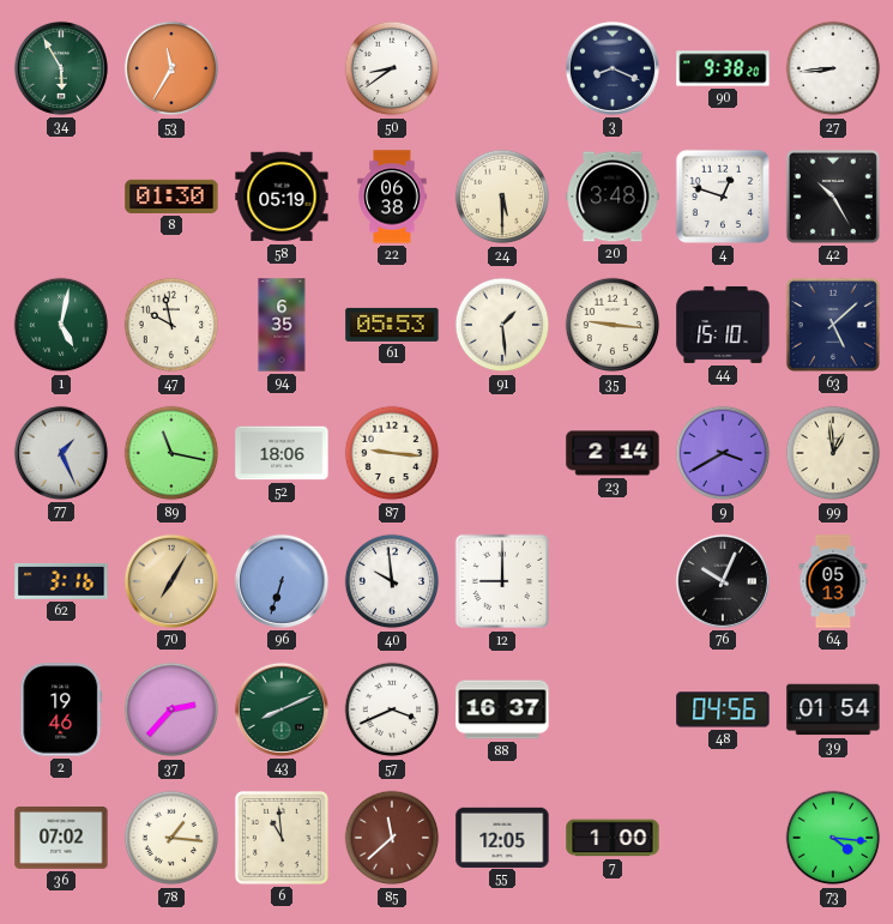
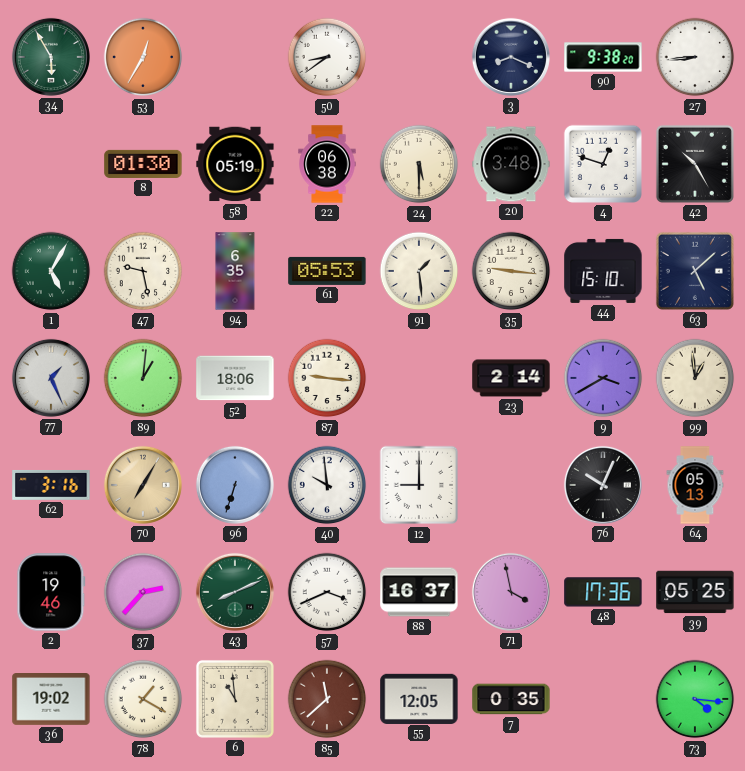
53: 11:35 -> 12:35 (143, 57)
1: 5:02 -> 5:05 (51, 271)
47: 9:58 -> 9:28 (143, 271)
89: 11:17 -> 1:01 (143, 378)
71: none -> 3:58 (511, 592)
48: 04:56 -> 17:36 (603, 592)
39: 01:54 -> 05:25 (695, 592)
36: 07:02 -> 19:02 (51, 700)
78: 1:16 -> 1:20 (143, 699)
7: 1:00 -> 0:35 (511, 699)
